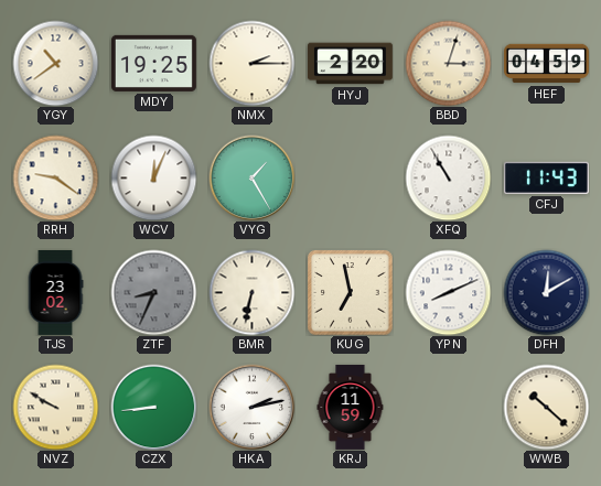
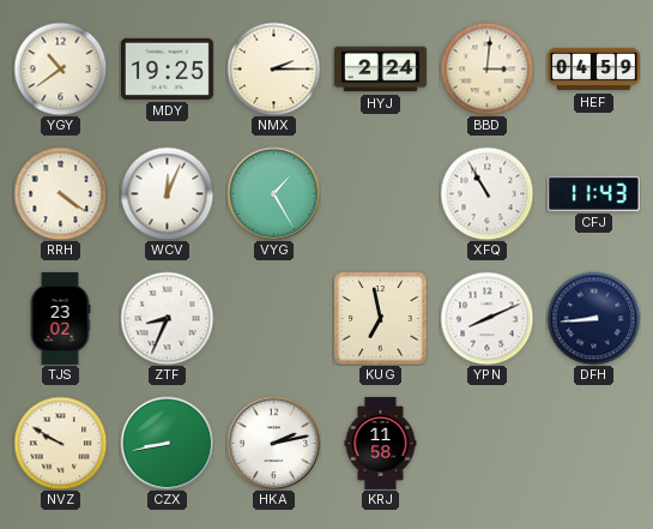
HYJ: 2:20 -> 2:24 (380, 70)
BBD: 3:03 -> 3:01 (486, 68)
RRH: 9:21 -> 4:21 (60, 193)
ZTF dial: grey -> white (167, 318)
BMR: 6:32 -> none (251, 292)
DFH: 12:10 -> 8:44 (593, 318)
CZX: 8:44 -> 8:43 (167, 443)
KRJ: 11:59 -> 11:58 (381, 443)
WWB: 10:22 -> none (546, 407)
